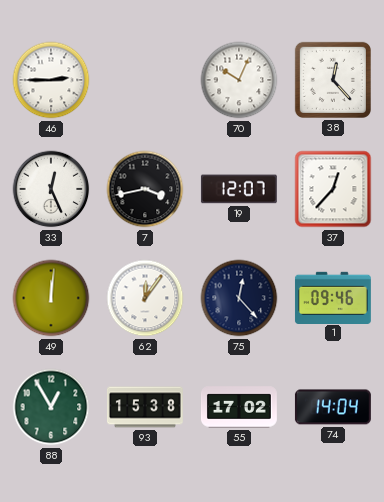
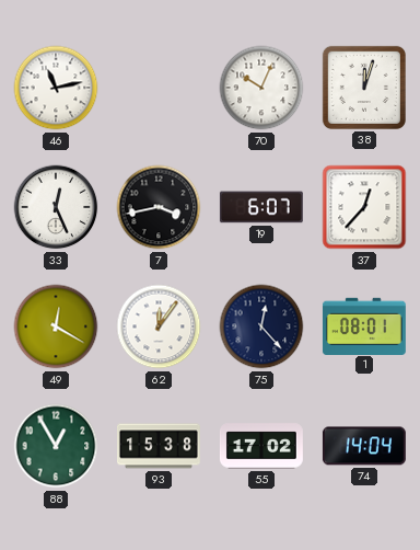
46: 2:45 -> 11:13 (56, 88)
38: 12:23 -> 12:03 (364, 88)
19: 12:07 -> 6:07 (261, 207)
49: 12:01 -> 12:20 (56, 326)
1: 09:46 -> 08:01 (364, 325)
